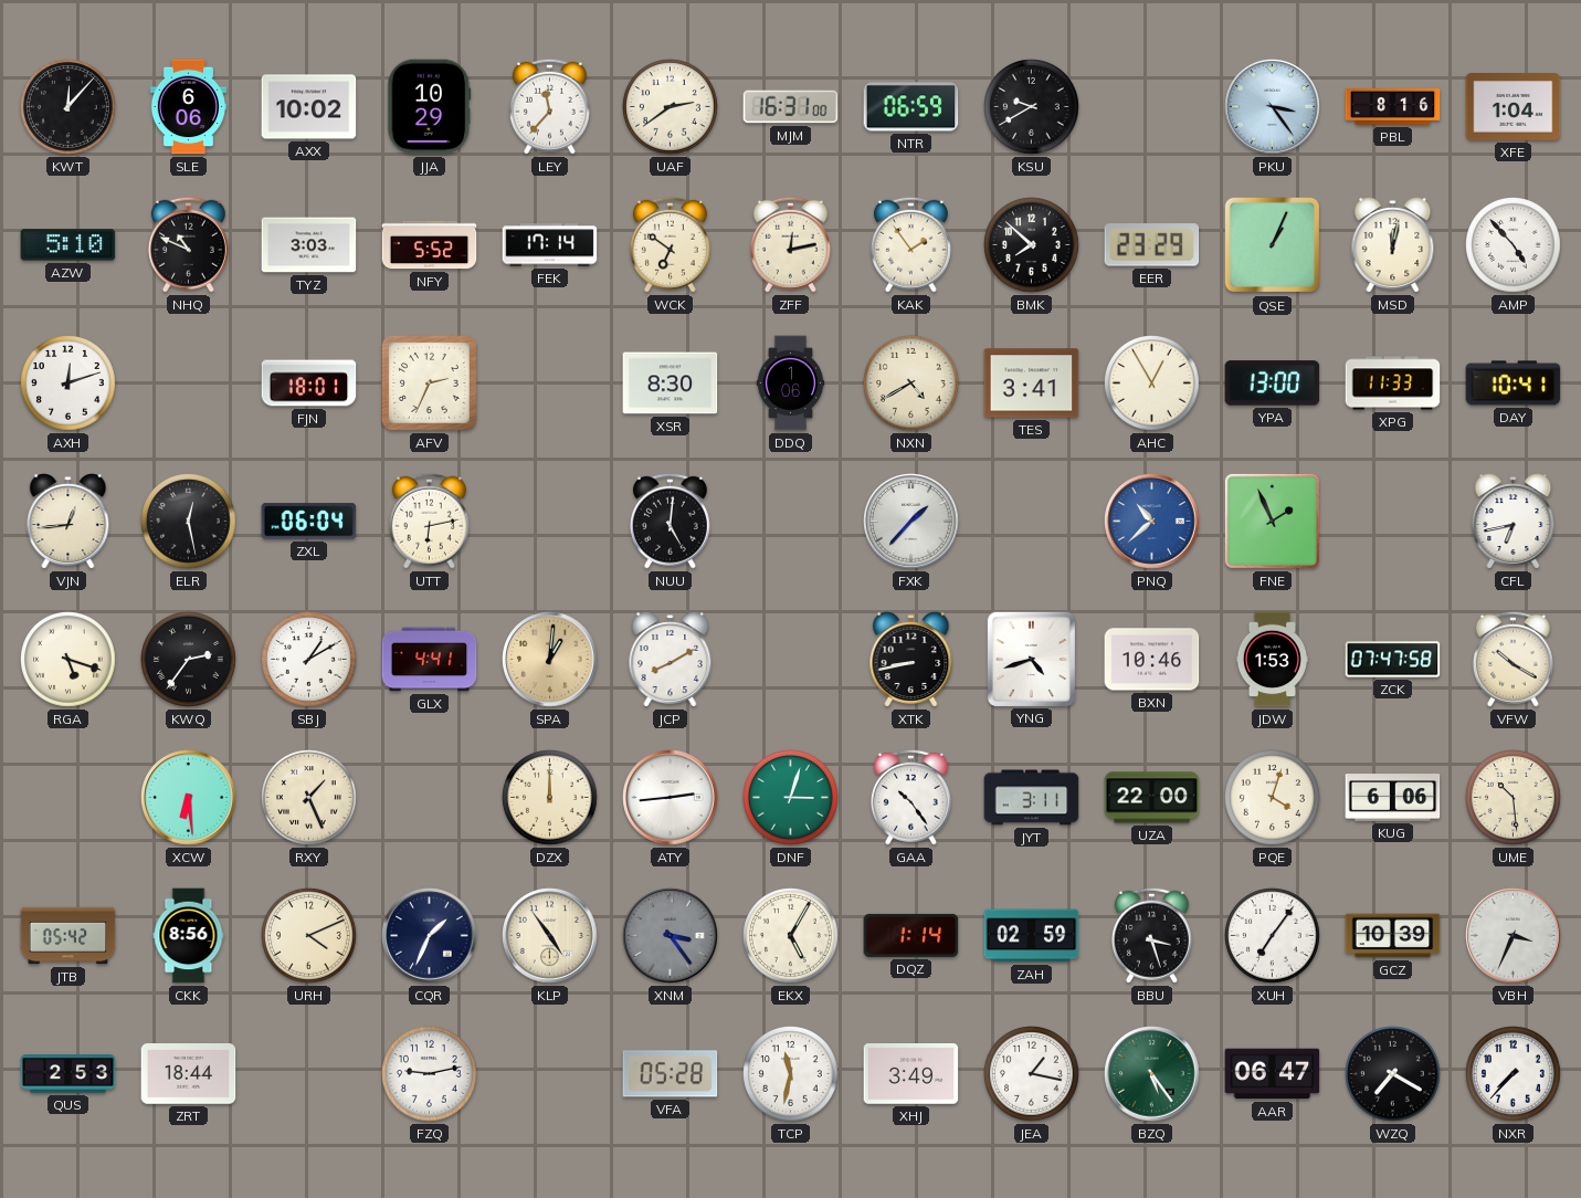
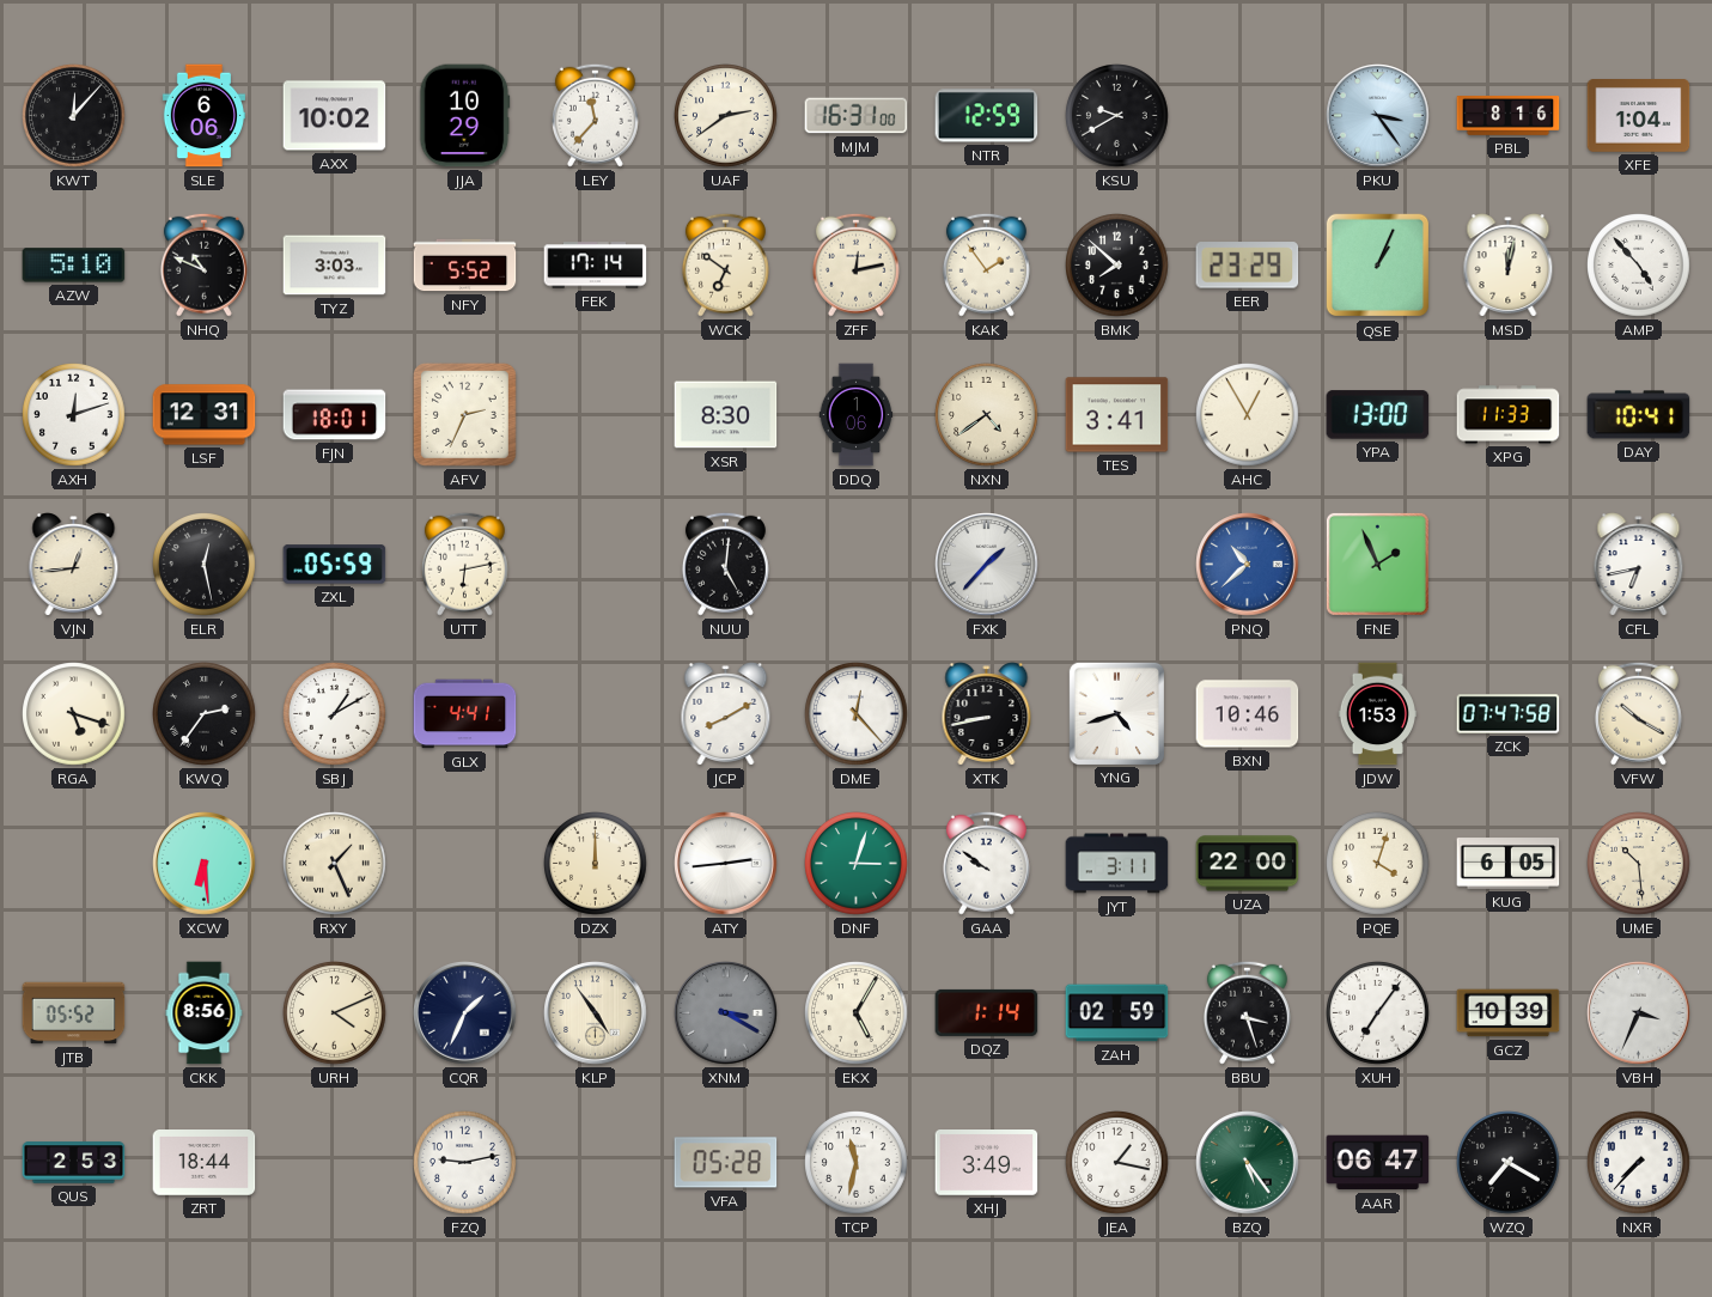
NTR: 06:59 -> 12:59 (987, 116)
LSF: none -> 12:31 (205, 415)
NXN: 4:40 -> 4:39 (987, 415)
ZXL: 06:04 -> 05:59 (335, 565)
SPA: 1:01 -> none (550, 660)
DME: none -> 12:23 (857, 714)
GAA: 10:24 -> 9:51 (986, 863)
KUG: 6:06 -> 6:05 (1509, 864)
JTB: 05:42 -> 05:52 (74, 1013)
XNM: 3:24 -> 3:20 (726, 1013)
